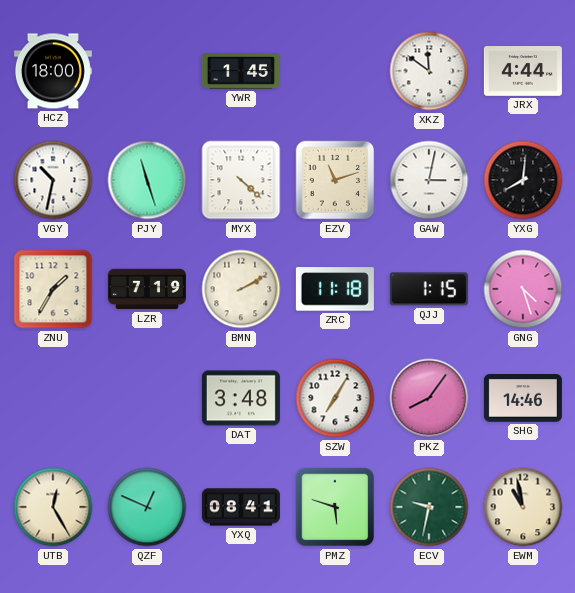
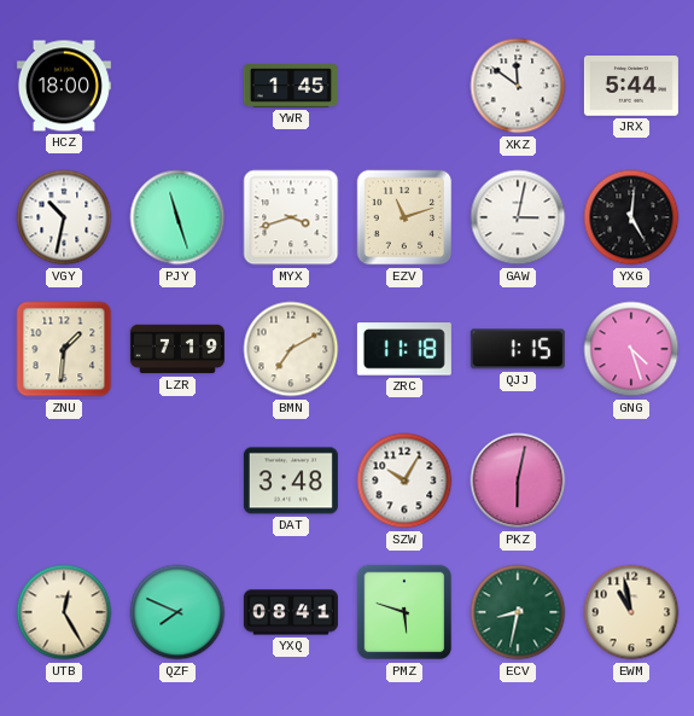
JRX: 4:44 -> 5:44 (631, 87)
MYX: 4:22 -> 3:42 (291, 217)
YXG: 8:01 -> 5:01 (631, 217)
ZNU: 1:35 -> 1:31 (64, 349)
BMN: 2:10 -> 7:10 (291, 349)
SZW: 7:05 -> 10:05 (404, 481)
PKZ: 8:06 -> 6:02 (518, 481)
SHG: 14:46 -> none (523, 398)
QZF: 12:49 -> 7:49 (177, 612)
ECV: 9:32 -> 8:32 (518, 612)
